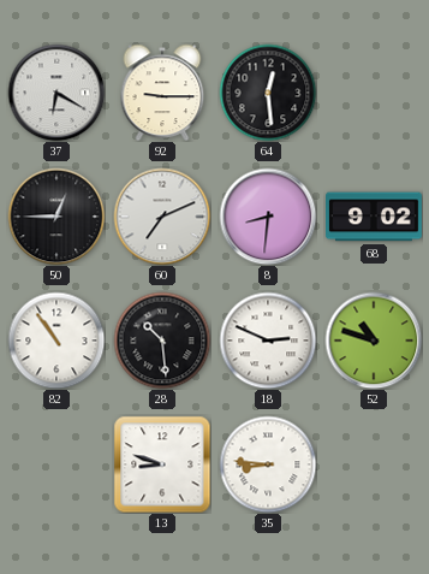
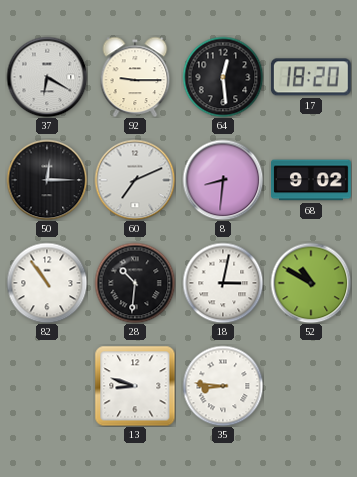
17: none -> 18:20 (311, 77)
50: 12:45 -> 12:15 (47, 180)
28: 10:29 -> 10:31 (135, 283)
18: 2:49 -> 3:02 (223, 283)
52: 10:48 -> 10:50 (311, 283)
